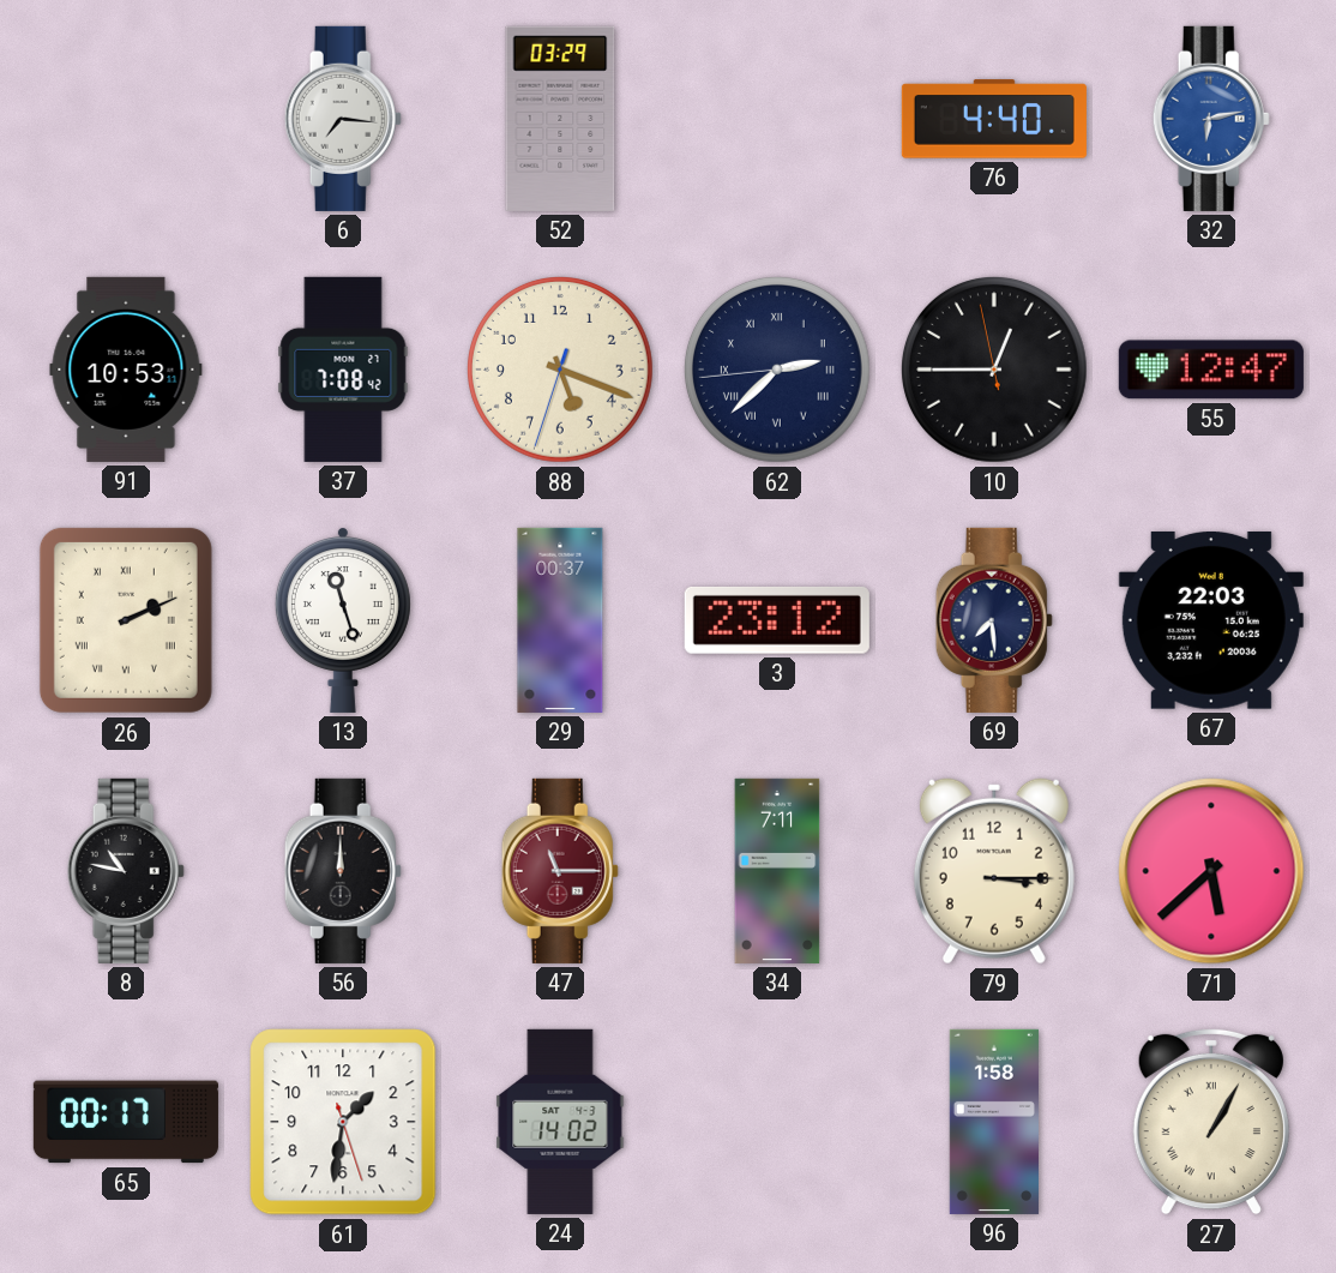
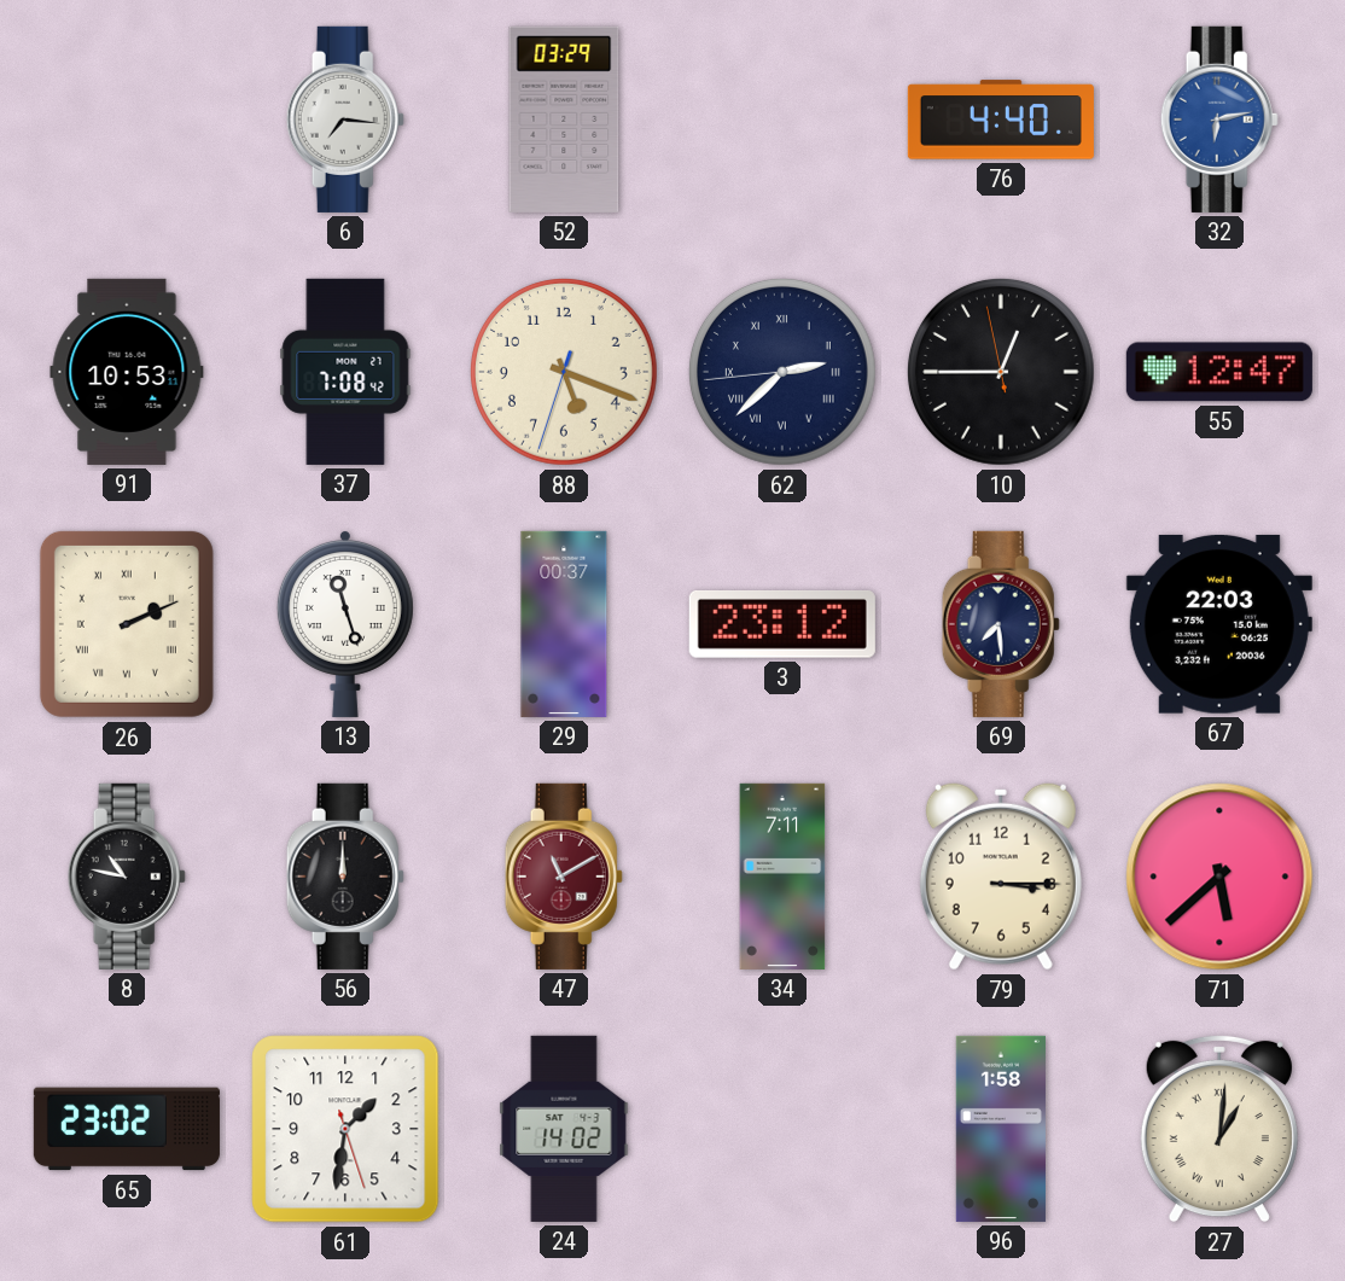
47: 11:15 -> 11:10 (564, 877)
65: 00:17 -> 23:02 (127, 1129)
27: 1:05 -> 1:01 (1219, 1129)
